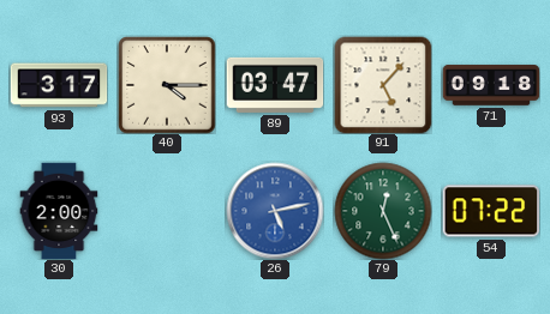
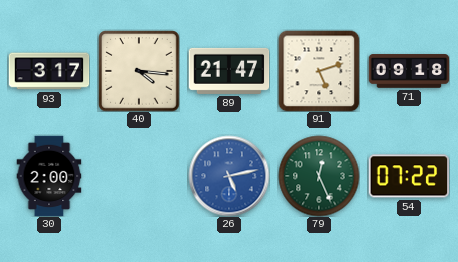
40: 4:15 -> 4:16 (139, 71)
89: 03:47 -> 21:47 (229, 71)
91: 5:07 -> 5:12 (319, 71)
